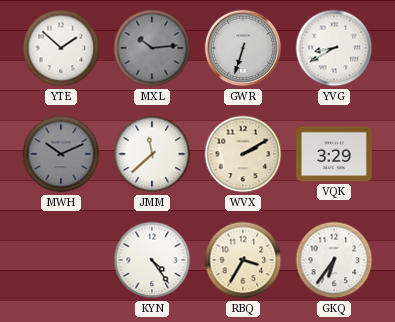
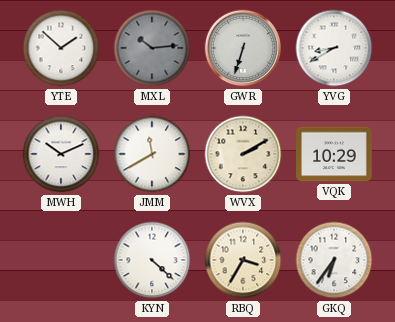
MWH dial: grey -> white (61, 154)
JMM: 11:38 -> 11:40 (152, 154)
VQK: 3:29 -> 10:29 (335, 154)
KYN: 4:24 -> 4:22 (152, 260)
